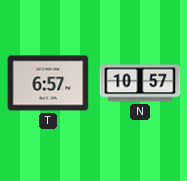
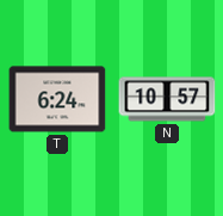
T: 6:57 -> 6:24 (57, 99)
